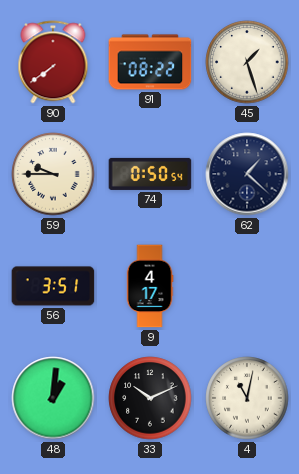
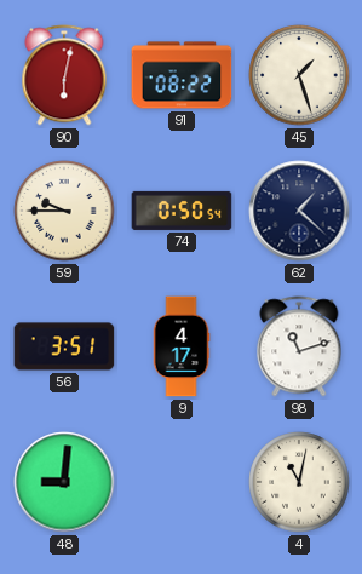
90: 7:39 -> 6:02 (64, 75)
98: none -> 11:12 (299, 346)
48: 1:01 -> 9:01 (64, 482)
33: 10:11 -> none (150, 398)
